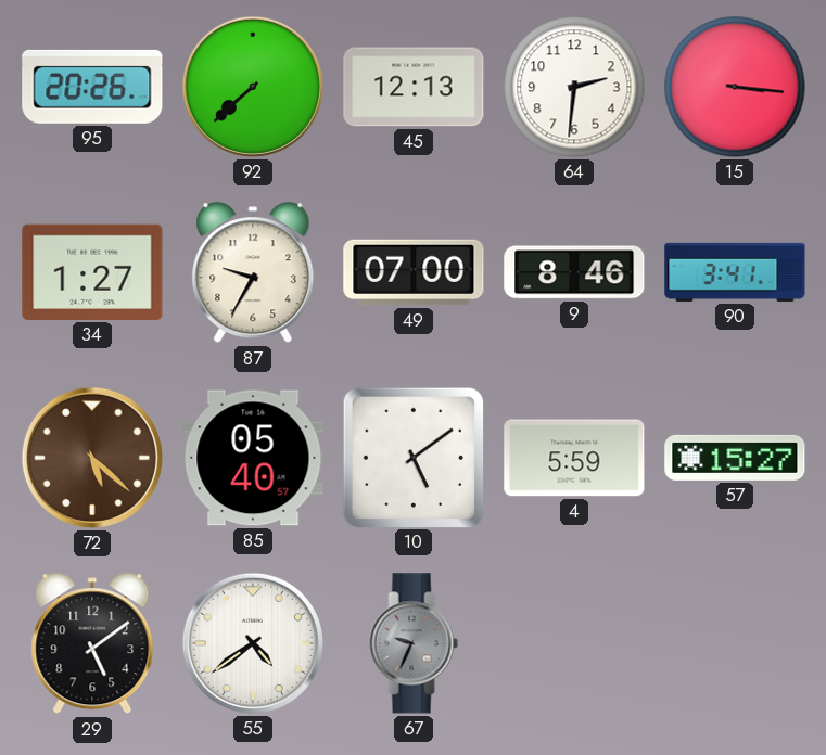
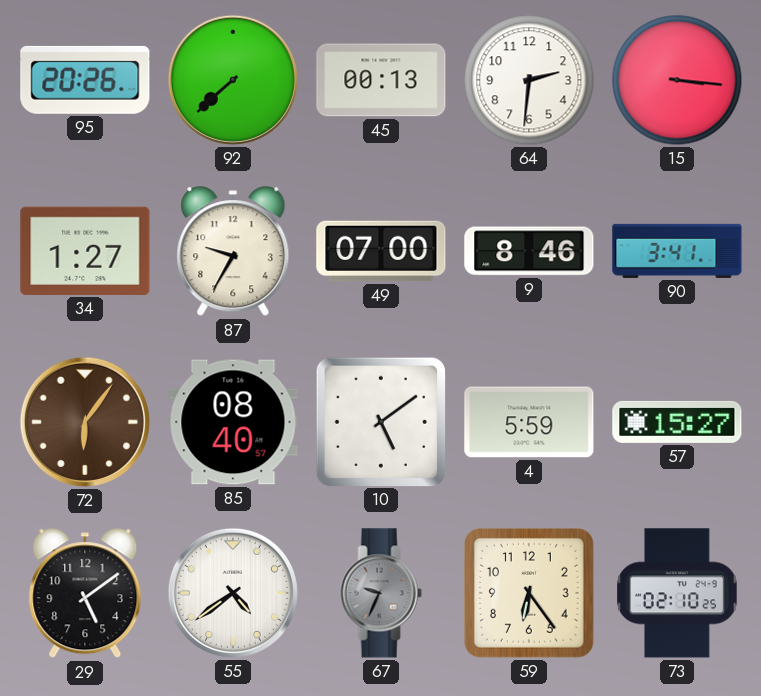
45: 12:13 -> 00:13 (381, 80)
72: 5:22 -> 6:06 (85, 422)
85: 05:40 -> 08:40 (233, 422)
59: none -> 6:24 (530, 594)
73: none -> 02:10 (677, 593)
